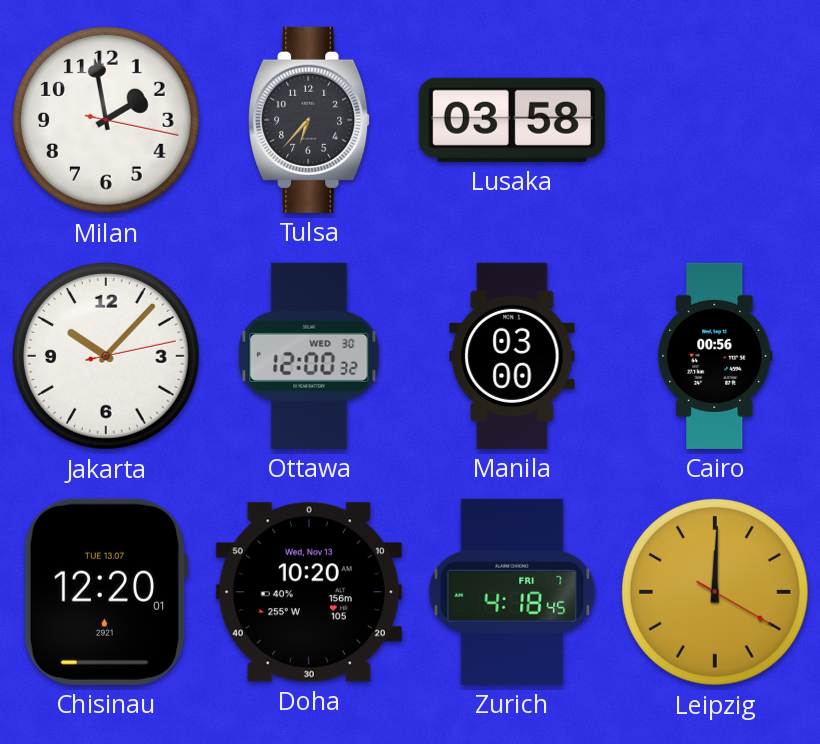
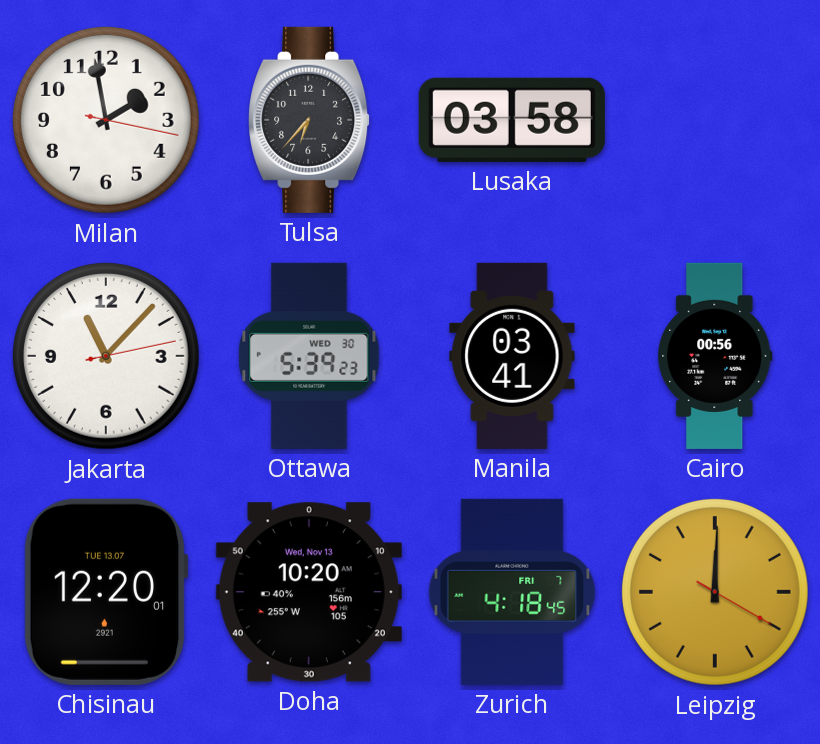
Jakarta: 10:07 -> 11:07 (106, 356)
Ottawa: 12:00 -> 5:39 (309, 356)
Manila: 03:00 -> 03:41 (512, 356)
